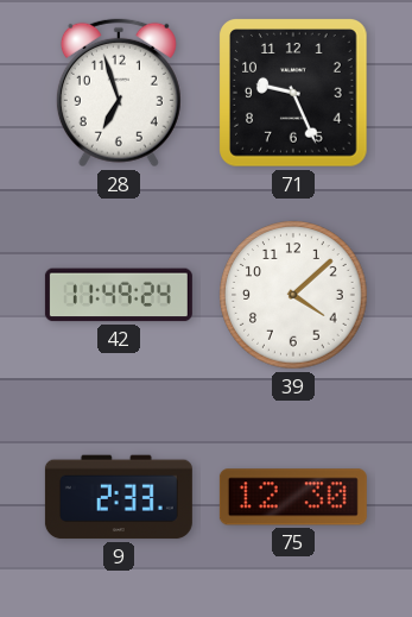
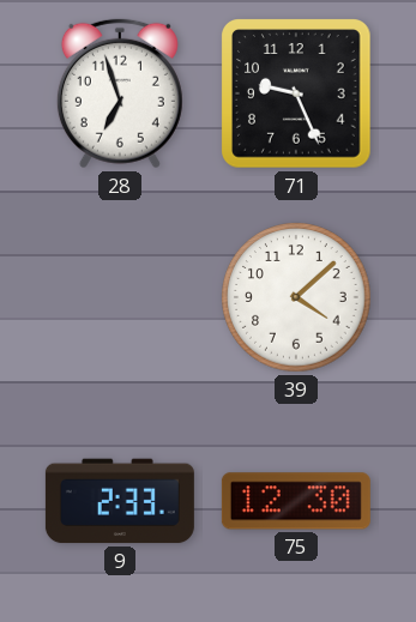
42: 11:49 -> none (119, 295)
